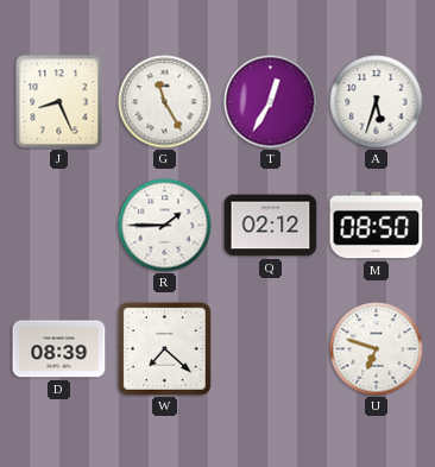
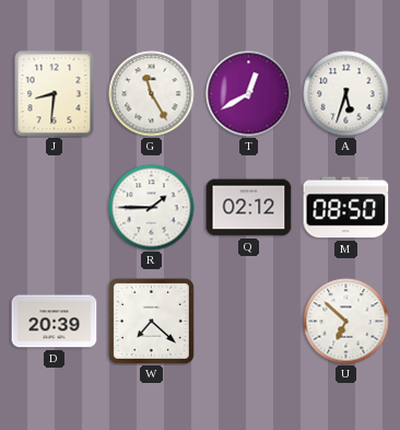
J: 8:26 -> 8:31 (55, 94)
T: 12:35 -> 12:40 (249, 94)
D: 08:39 -> 20:39 (55, 322)
U: 6:48 -> 6:52 (346, 322)
